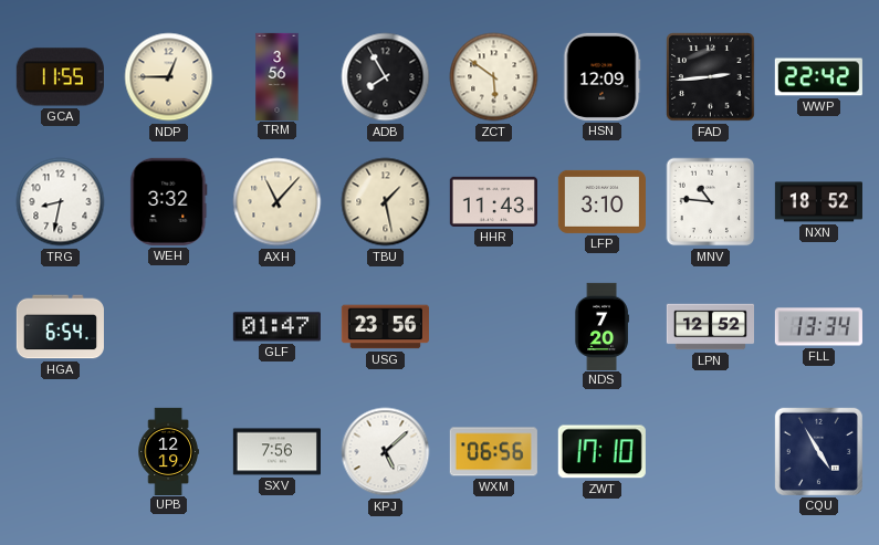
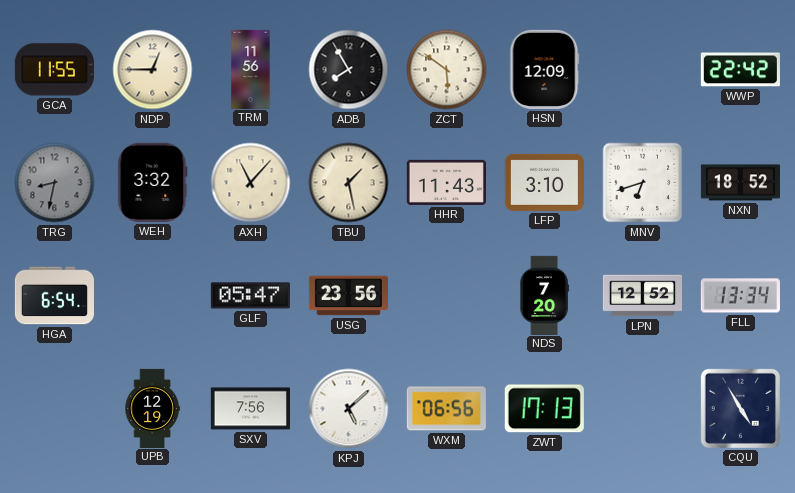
TRM: 3:56 -> 11:56 (251, 69)
FAD: 2:44 -> none (711, 77)
TRG dial: white -> grey (55, 183)
MNV: 10:46 -> 6:42 (643, 183)
GLF: 01:47 -> 05:47 (250, 296)
ZWT: 17:10 -> 17:13 (544, 409)
